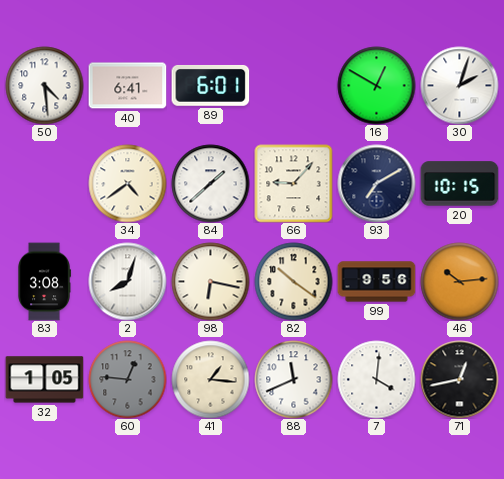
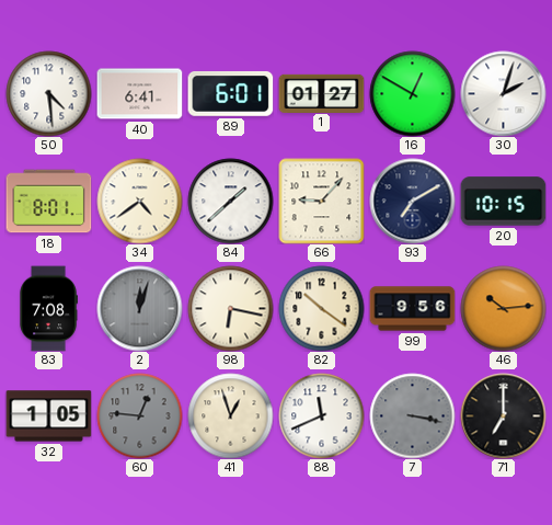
1: none -> 01:27 (321, 93)
18: none -> 8:01 (48, 202)
83: 3:08 -> 7:08 (48, 308)
2: 8:03 -> 12:03 (139, 308)
2 dial: white -> grey (139, 308)
41: 1:16 -> 12:57 (230, 415)
7: 4:01 -> 3:17 (412, 415)
7 dial: white -> grey (412, 415)
71: 12:43 -> 7:00 (503, 415)
